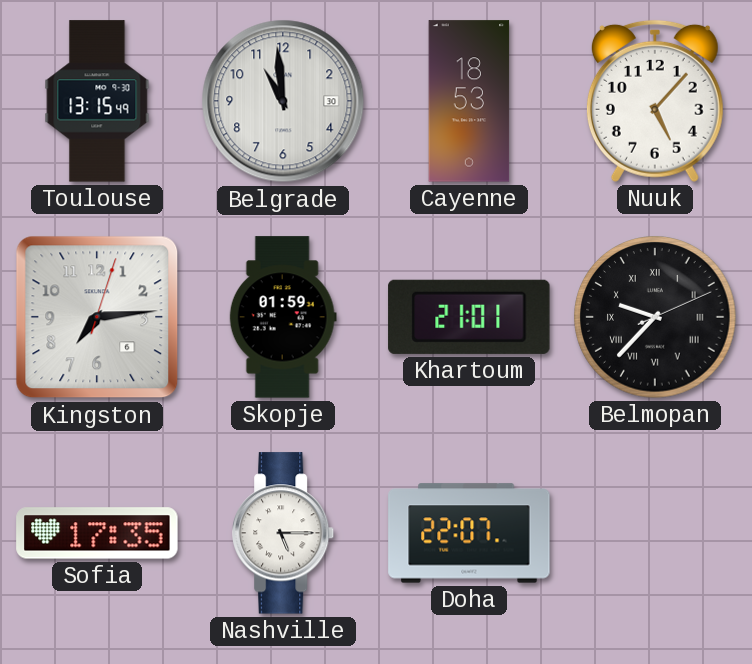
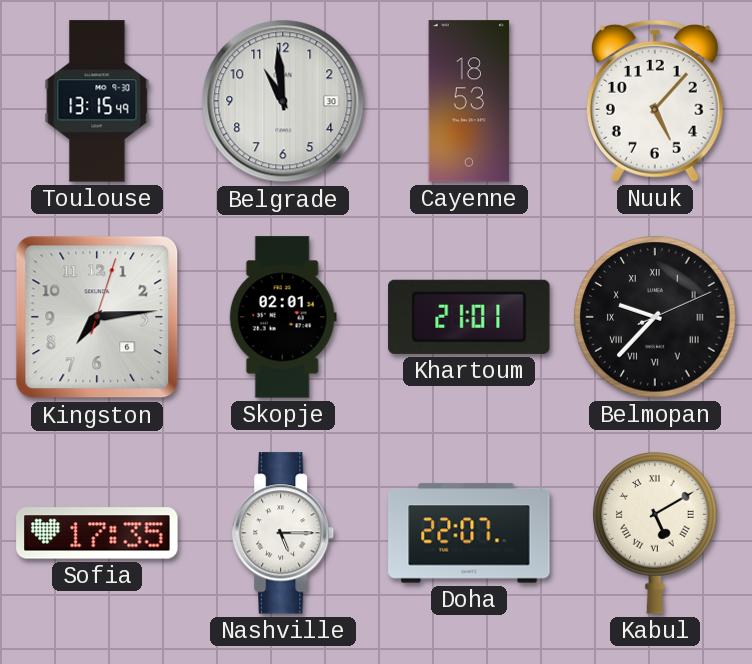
Skopje: 01:59 -> 02:01 (283, 317)
Kabul: none -> 5:10 (656, 533)
